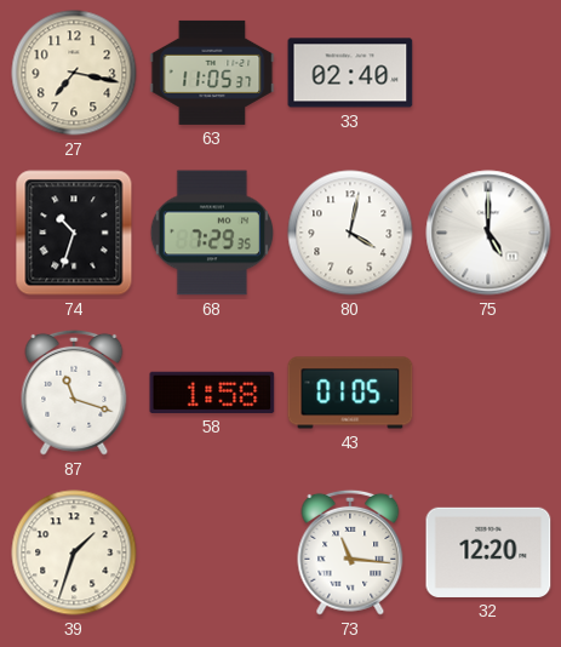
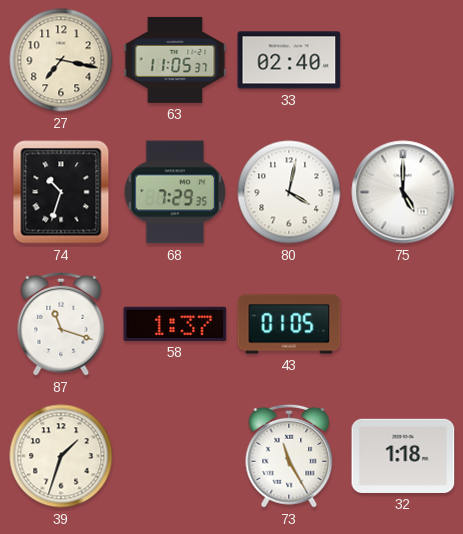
58: 1:58 -> 1:37 (175, 324)
73: 11:16 -> 11:25 (289, 456)
32: 12:20 -> 1:18 (403, 456)
